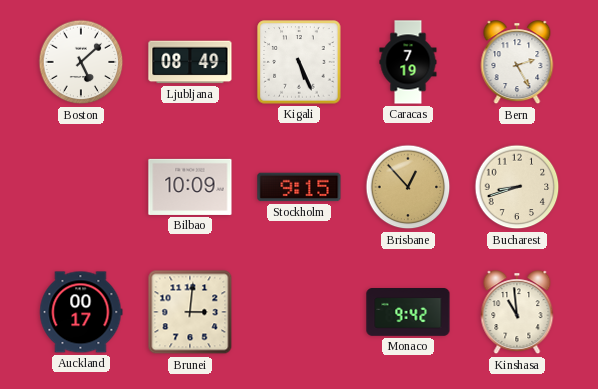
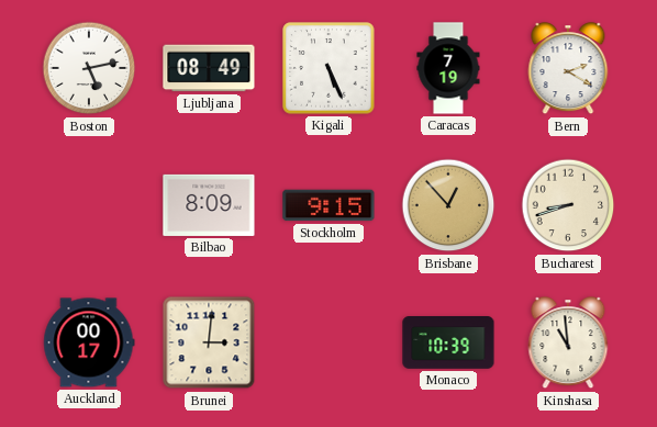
Boston: 5:08 -> 5:13 (89, 68)
Bern: 2:25 -> 2:20 (568, 69)
Bilbao: 10:09 -> 8:09 (209, 205)
Monaco: 9:42 -> 10:39 (448, 344)
